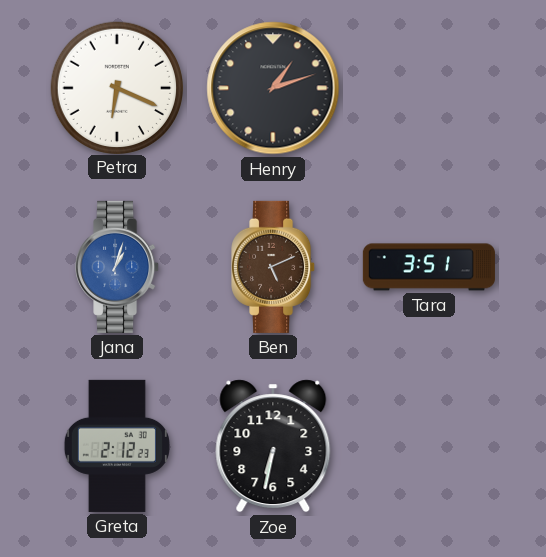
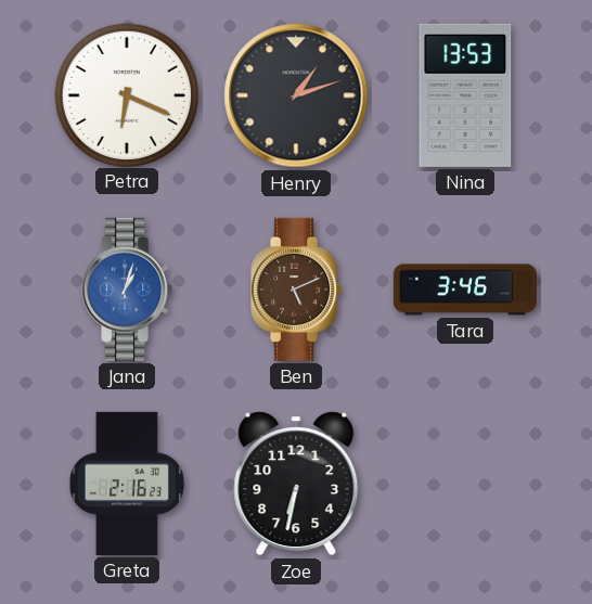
Nina: none -> 13:53 (465, 95)
Tara: 3:51 -> 3:46 (465, 290)
Greta: 2:12 -> 2:16 (127, 484)
